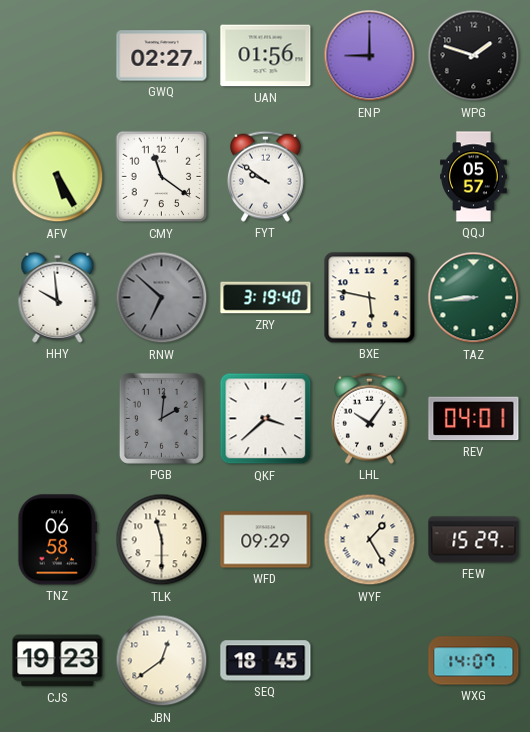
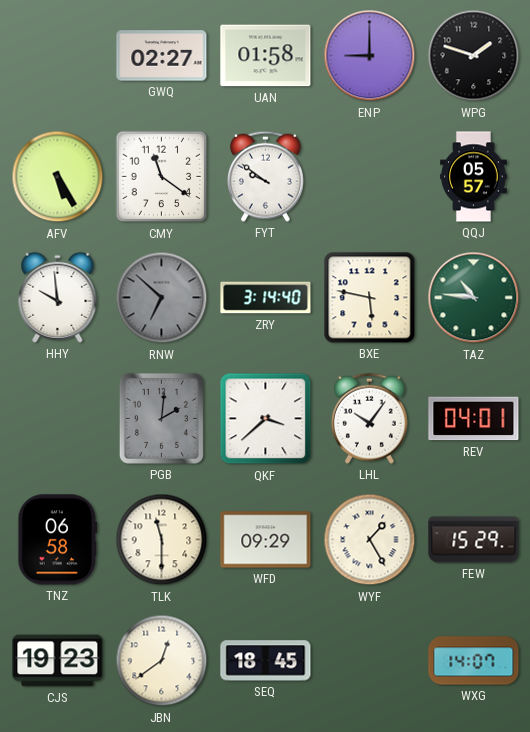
UAN: 01:56 -> 01:58 (266, 56)
ZRY: 3:19 -> 3:14 (266, 298)
TAZ: 8:44 -> 10:46 (474, 298)
